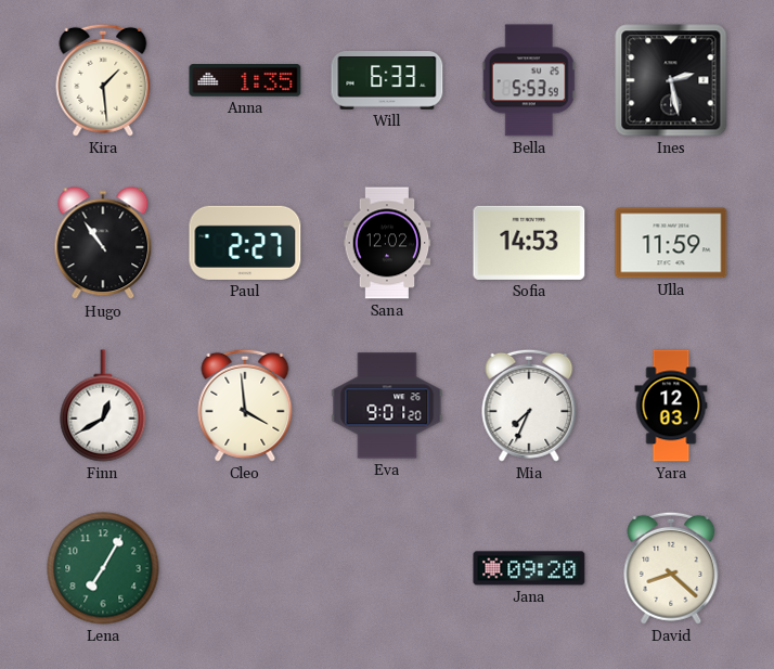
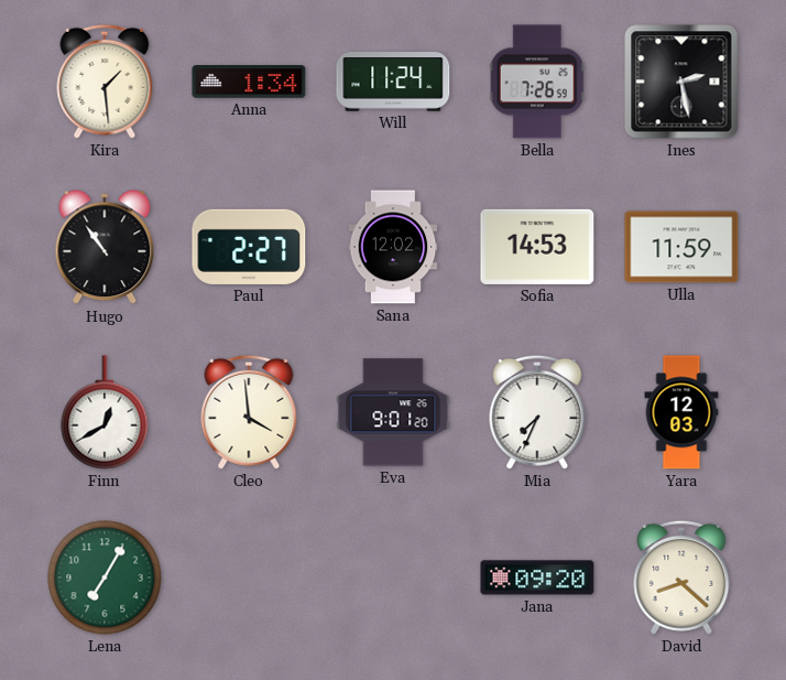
Anna: 1:35 -> 1:34 (249, 82)
Will: 6:33 -> 11:24 (393, 83)
Bella: 5:53 -> 7:26 (537, 82)
